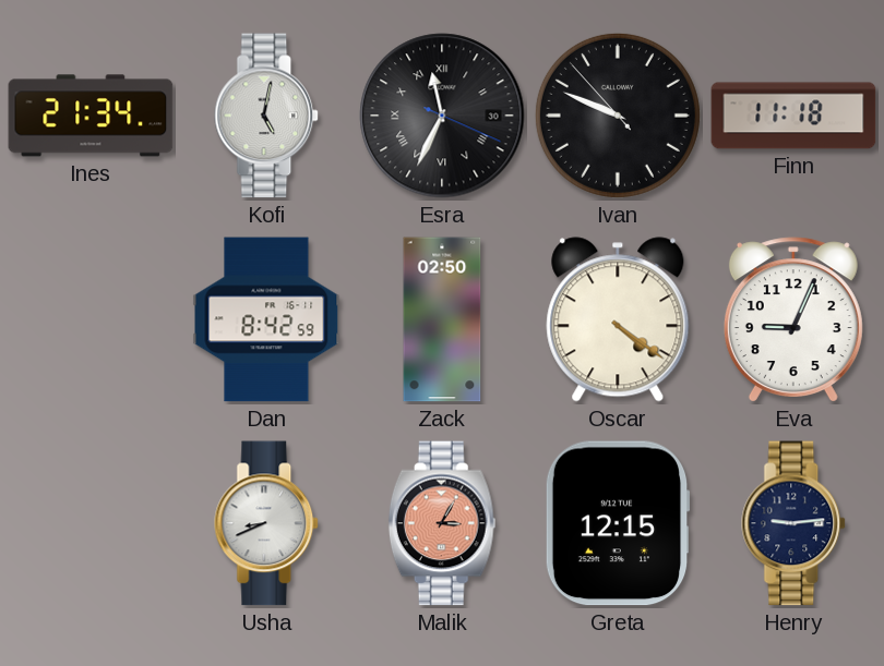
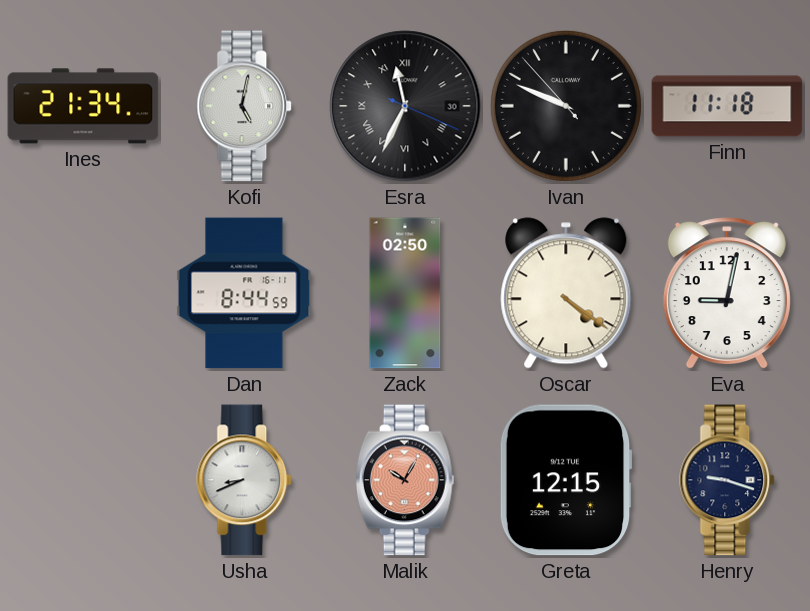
Dan: 8:42 -> 8:44 (244, 293)
Eva: 9:04 -> 9:02 (727, 293)
Malik: 3:05 -> 10:05 (405, 480)
Henry: 9:14 -> 9:18 (728, 480)
